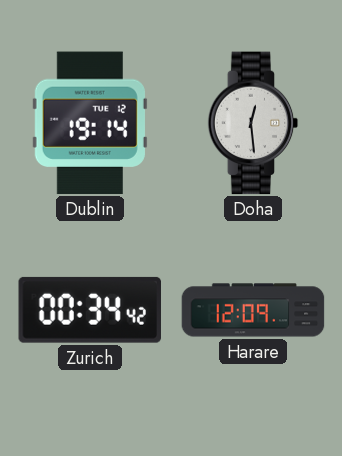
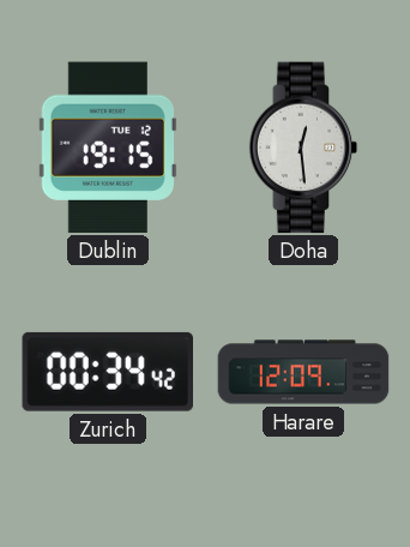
Dublin: 19:14 -> 19:15 (108, 148)
